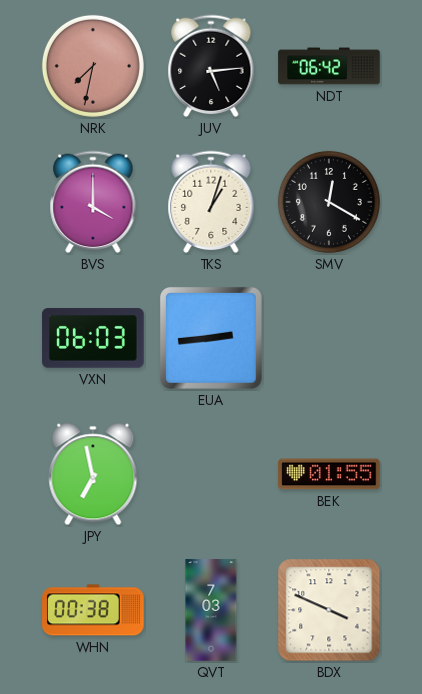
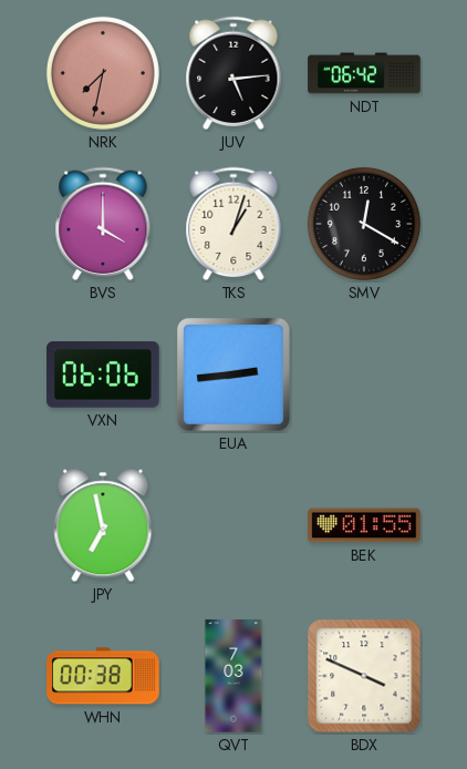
VXN: 06:03 -> 06:06 (103, 375)
